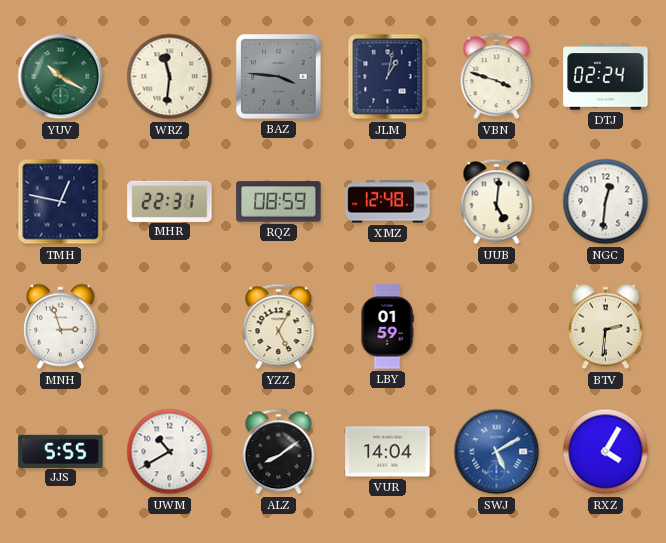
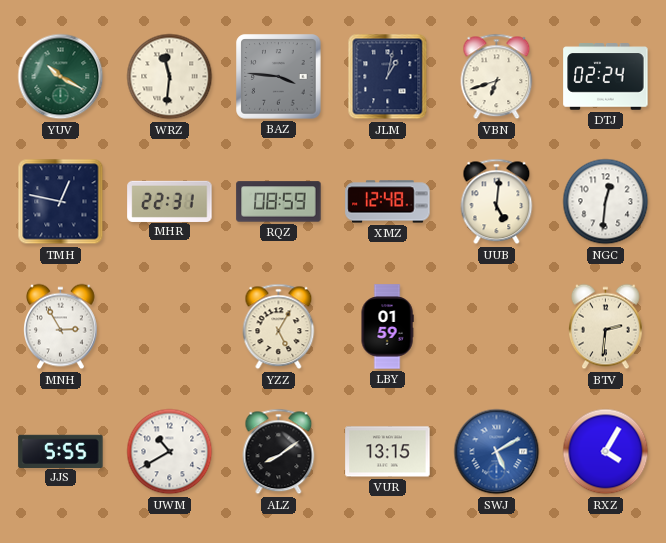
VBN: 3:48 -> 6:42 (497, 77)
MNH: 2:57 -> 2:55 (61, 327)
VUR: 14:04 -> 13:15 (388, 452)
